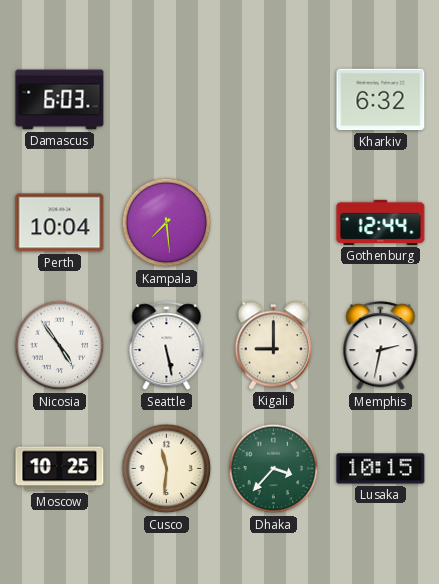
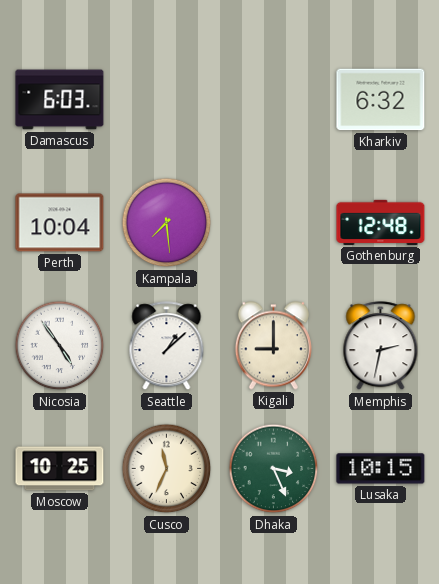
Gothenburg: 12:44 -> 12:48 (381, 222)
Seattle: 5:28 -> 1:08 (167, 346)
Cusco: 11:31 -> 11:34 (167, 469)
Dhaka: 3:37 -> 3:26 (274, 469)
